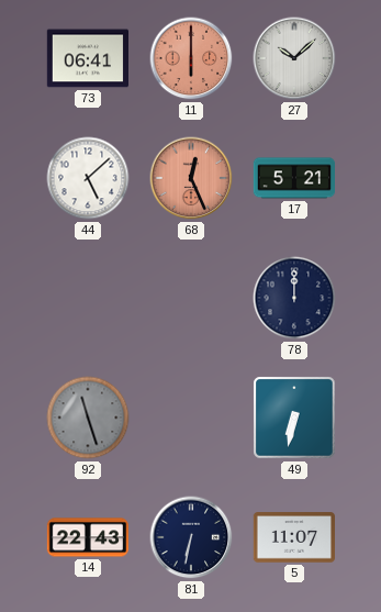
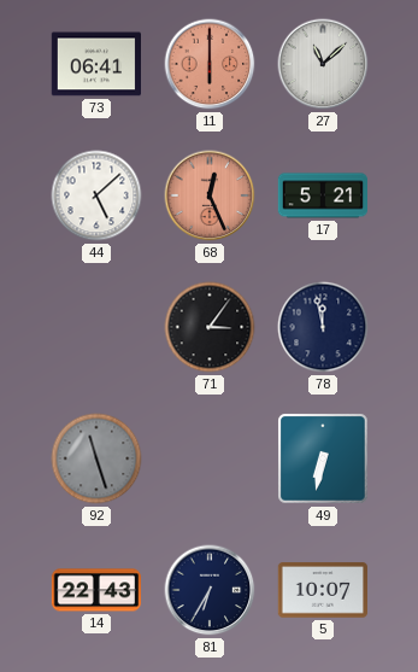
27: 10:08 -> 11:08 (323, 64)
71: none -> 3:06 (210, 327)
78: 12:00 -> 11:58 (323, 327)
81: 6:32 -> 6:35 (210, 590)
5: 11:07 -> 10:07 (322, 590)
